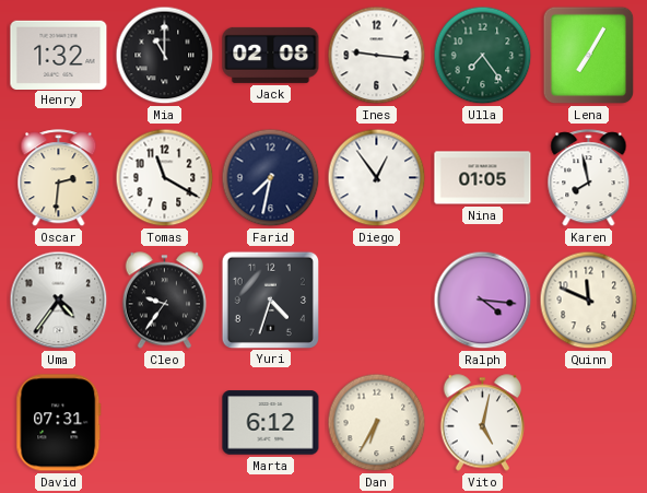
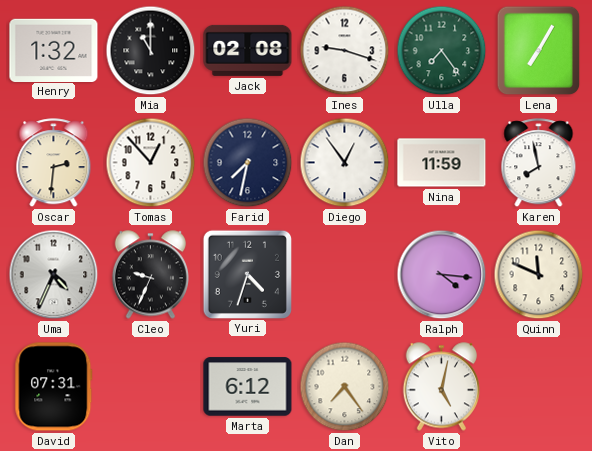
Ines: 9:16 -> 9:18 (345, 51)
Tomas: 11:20 -> 12:53 (151, 163)
Nina: 01:05 -> 11:59 (442, 163)
Uma: 4:36 -> 4:34 (54, 275)
Cleo: 9:36 -> 9:34 (150, 275)
Dan: 6:35 -> 7:24 (345, 387)
